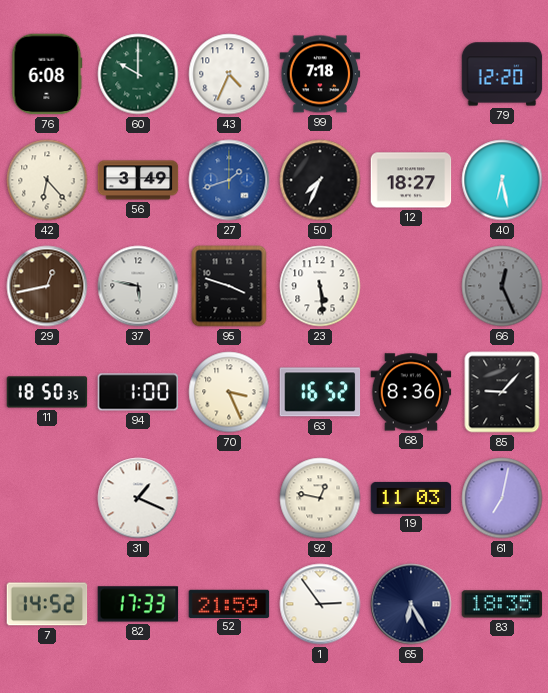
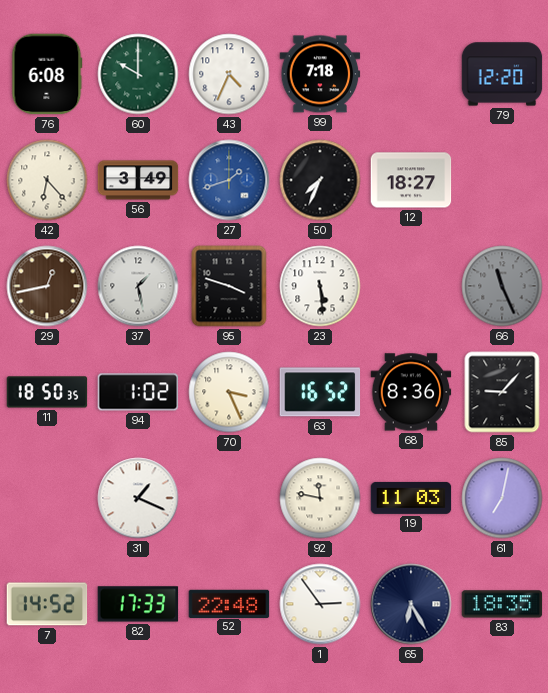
40: 6:28 -> none (502, 180)
37: 5:47 -> 1:28 (138, 286)
66: 12:26 -> 11:26 (502, 286)
94: 1:00 -> 1:02 (138, 392)
92: 12:47 -> 11:47 (320, 498)
52: 21:59 -> 22:48 (229, 603)
